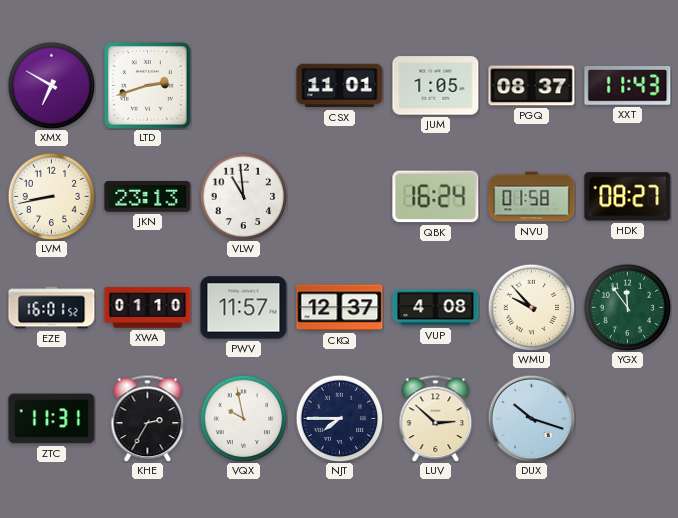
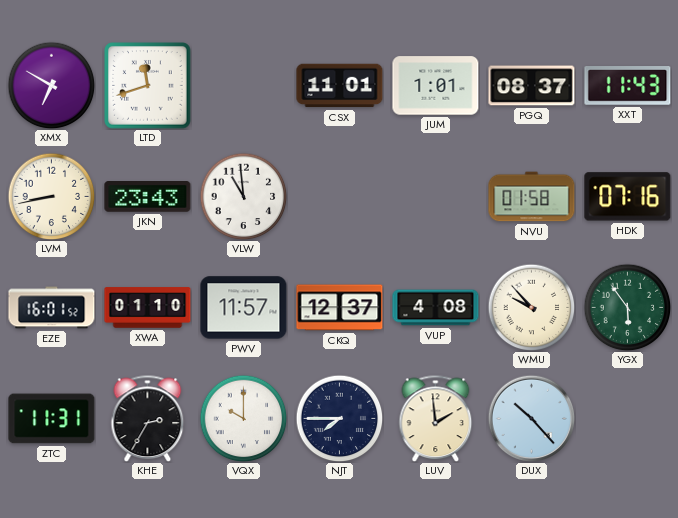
LTD: 2:42 -> 11:42 (148, 86)
JUM: 1:05 -> 1:01 (436, 86)
JKN: 23:13 -> 23:43 (148, 197)
QBK: 16:24 -> none (436, 197)
HDK: 08:27 -> 07:16 (628, 197)
YGX: 11:54 -> 5:54 (627, 307)
VQX: 9:58 -> 10:00 (243, 418)
LUV: 2:52 -> 1:59 (436, 418)
DUX: 10:18 -> 10:23 (531, 418)
